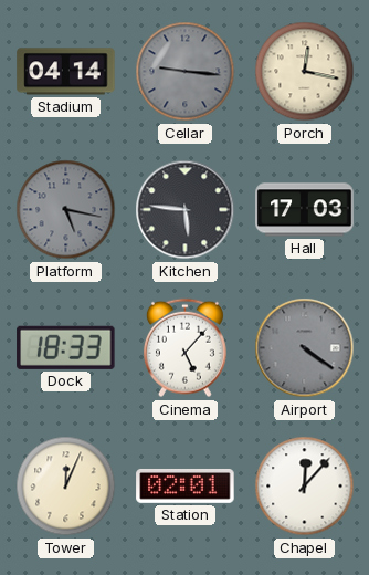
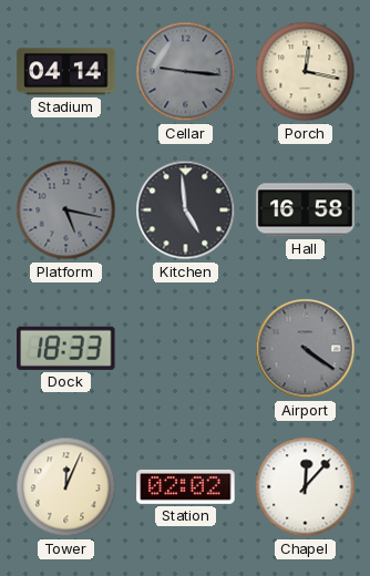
Kitchen: 5:46 -> 4:59 (186, 210)
Hall: 17:03 -> 16:58 (306, 210)
Cinema: 5:07 -> none (184, 348)
Station: 02:01 -> 02:02 (186, 486)
